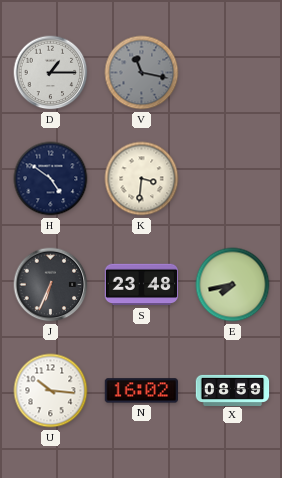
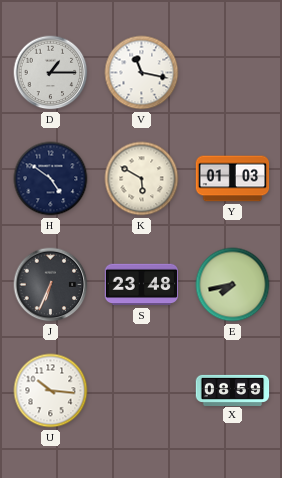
V dial: grey -> white (142, 73)
K: 3:31 -> 5:50 (142, 179)
Y: none -> 01:03 (233, 179)
N: 16:02 -> none (142, 391)
